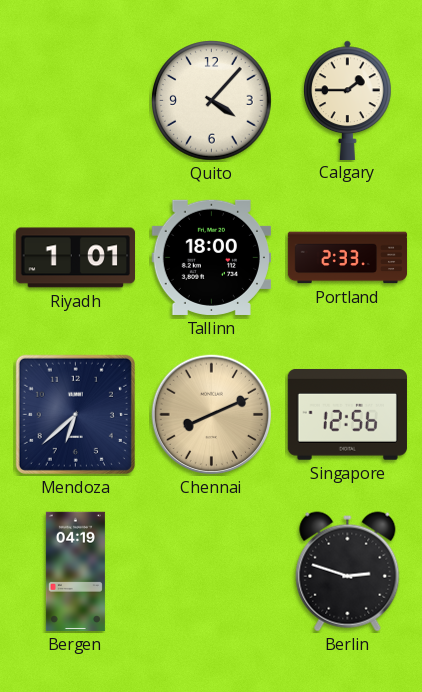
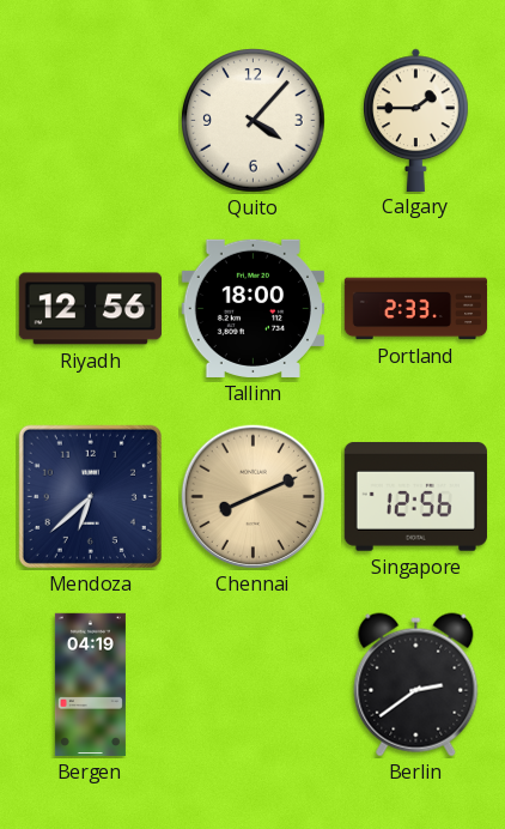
Riyadh: 1:01 -> 12:56 (90, 309)
Berlin: 2:48 -> 2:39 (416, 685)
